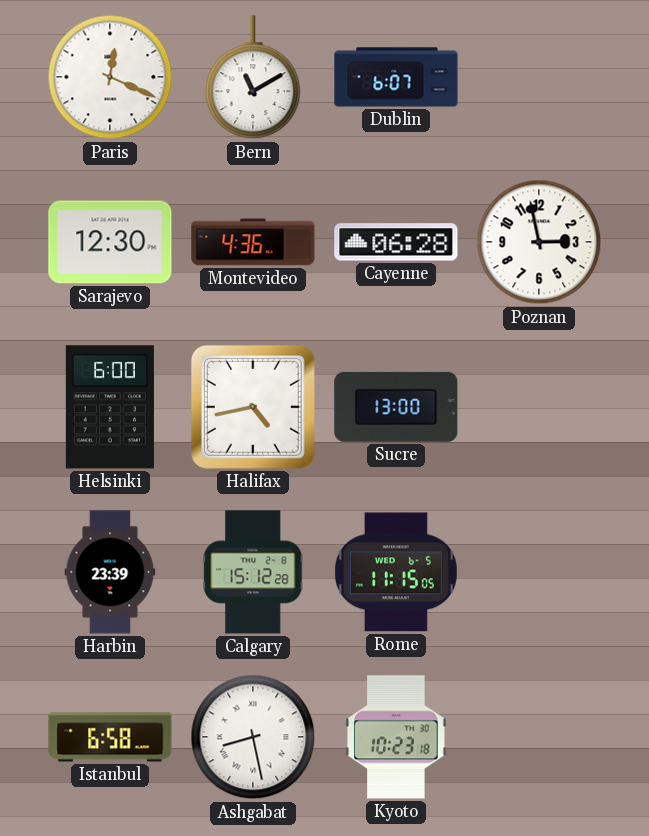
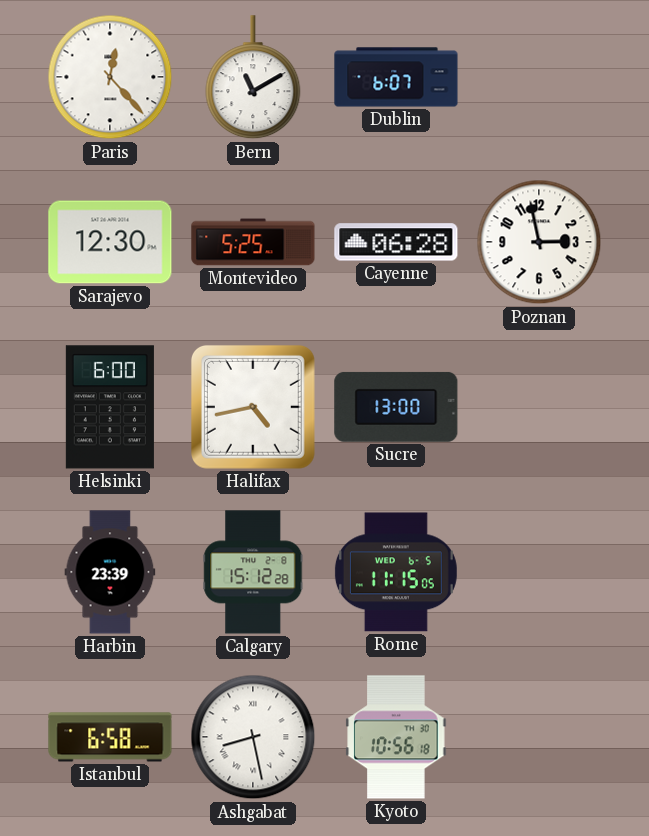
Paris: 12:19 -> 12:23 (110, 77)
Montevideo: 4:36 -> 5:25 (253, 242)
Kyoto: 10:23 -> 10:56 (396, 737)
